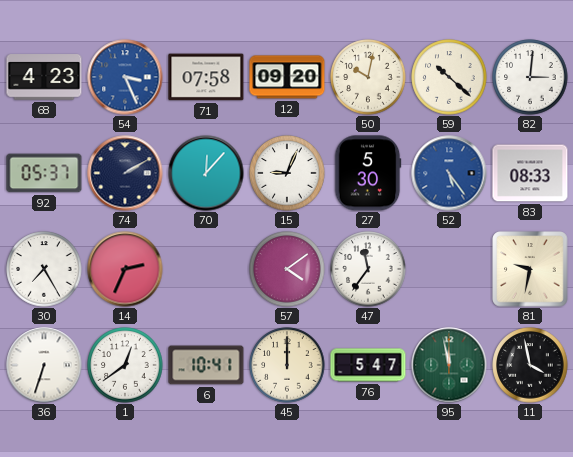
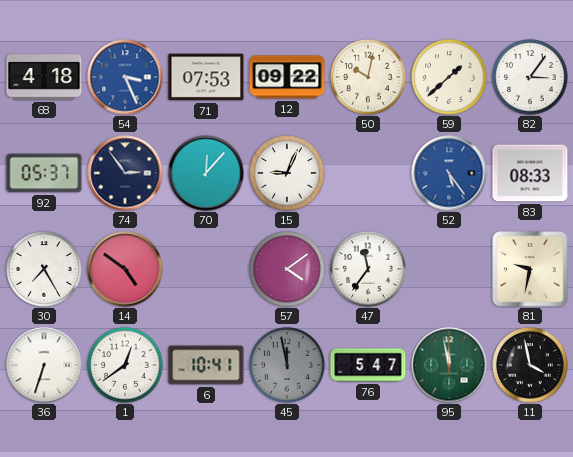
68: 4:23 -> 4:18 (44, 77)
71: 07:58 -> 07:53 (206, 77)
12: 09:20 -> 09:22 (287, 77)
59: 10:22 -> 1:38 (449, 77)
82: 3:01 -> 3:06 (530, 77)
74: 2:10 -> 2:54 (125, 173)
27: 5:30 -> none (368, 173)
14: 2:34 -> 4:51 (125, 269)
45: 12:00 -> 11:58 (287, 365)
45 dial: cream -> grey (287, 365)
